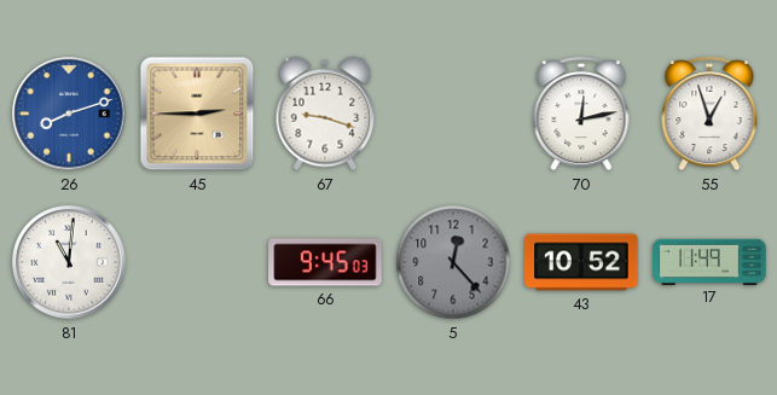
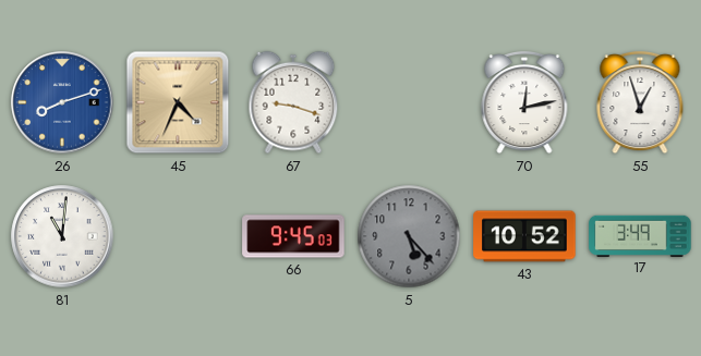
45: 2:45 -> 4:34 (178, 102)
5: 12:23 -> 5:23 (409, 236)
17: 11:49 -> 3:49 (640, 235)
